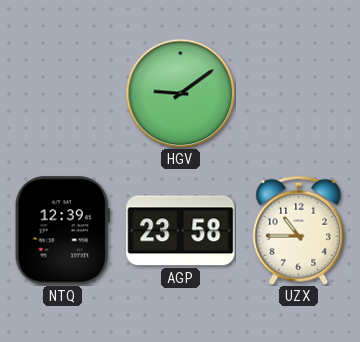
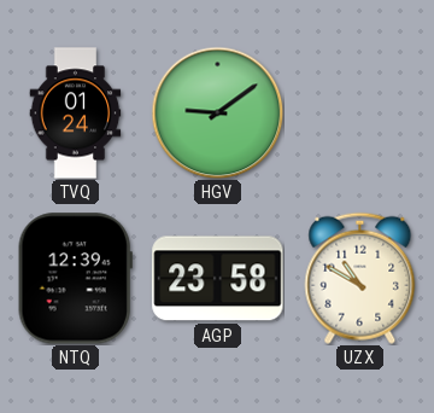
TVQ: none -> 01:24 (76, 114)
UZX: 10:45 -> 10:50 (360, 278)
